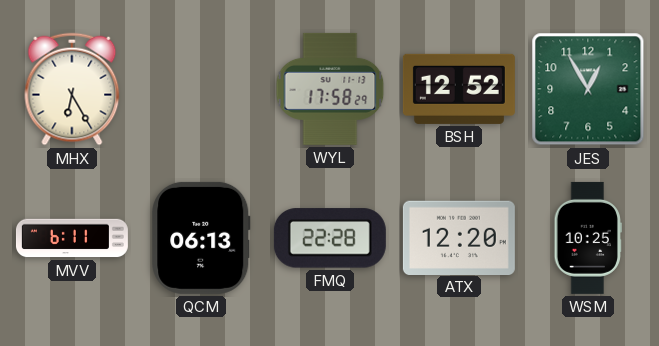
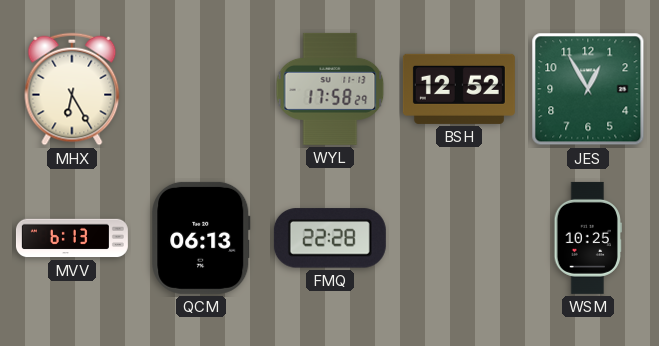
MVV: 6:11 -> 6:13 (72, 238)
ATX: 12:20 -> none (459, 237)
